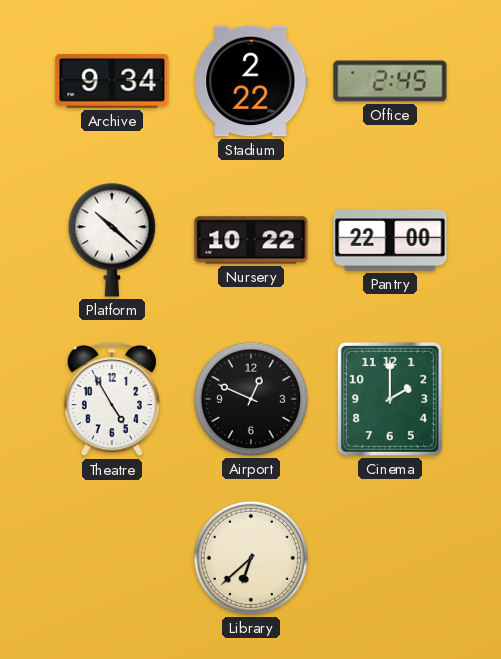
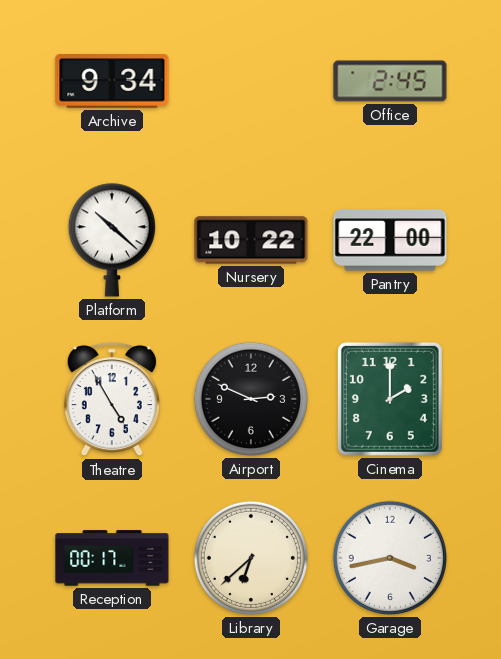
Stadium: 2:22 -> none (251, 81)
Airport: 12:49 -> 2:49 (251, 399)
Reception: none -> 00:17 (112, 558)
Garage: none -> 3:43 (390, 558)
